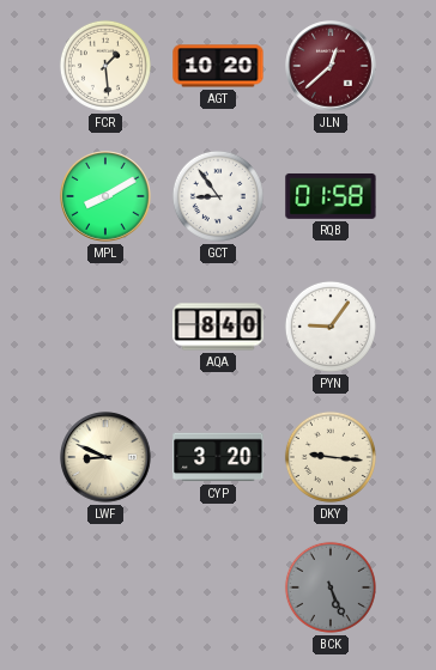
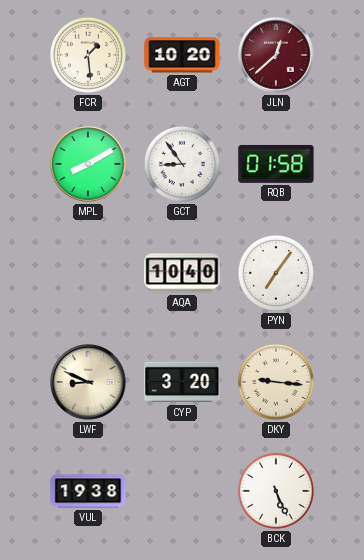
AQA: 8:40 -> 10:40 (182, 273)
PYN: 9:06 -> 7:06 (276, 273)
VUL: none -> 19:38 (88, 491)
BCK dial: grey -> white (276, 491)
